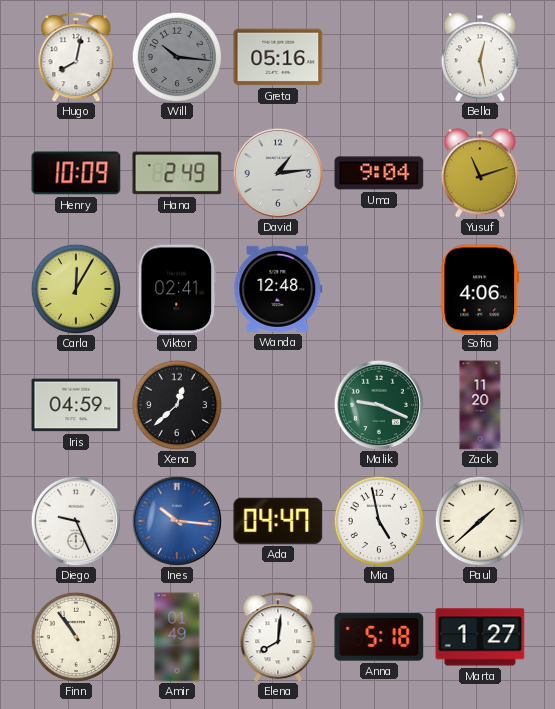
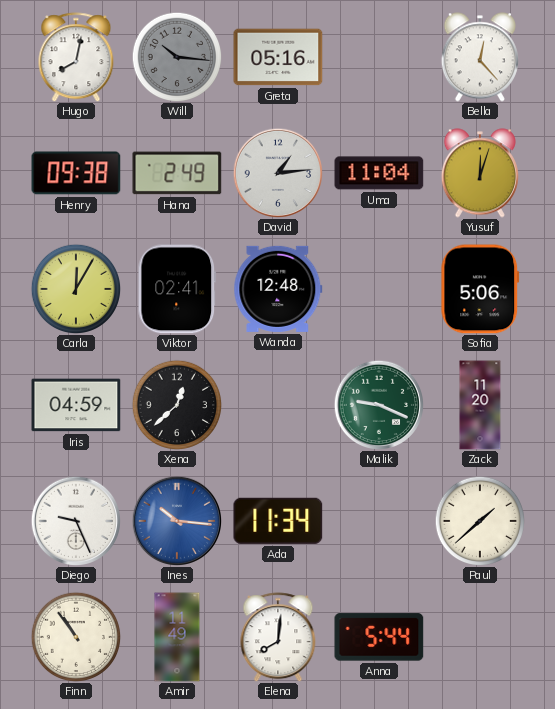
Bella: 12:28 -> 12:23 (480, 57)
Henry: 10:09 -> 09:38 (76, 173)
Uma: 9:04 -> 11:04 (379, 173)
Yusuf: 11:12 -> 12:03 (480, 173)
Sofia: 4:06 -> 5:06 (480, 289)
Ada: 04:47 -> 11:34 (278, 521)
Mia: 4:58 -> none (379, 521)
Amir: 01:49 -> 11:49 (177, 637)
Anna: 5:18 -> 5:44 (379, 637)
Marta: 1:27 -> none (480, 637)
